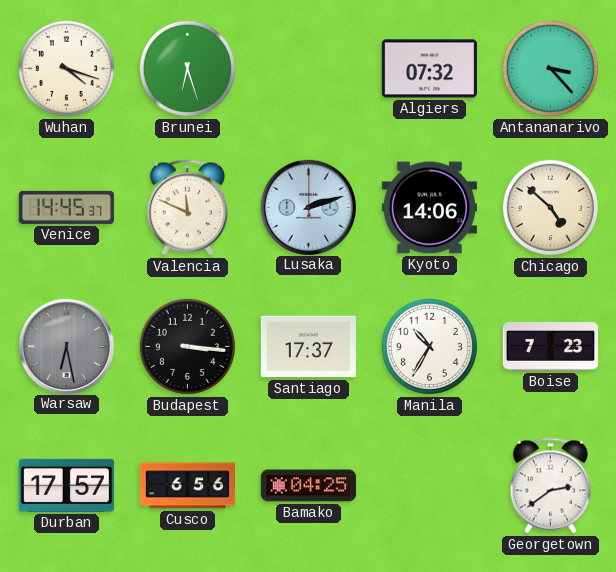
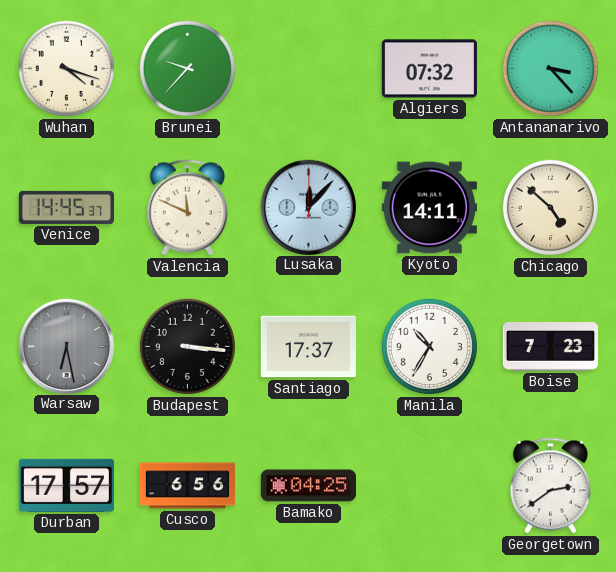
Brunei: 6:27 -> 9:37 (187, 68)
Lusaka: 2:12 -> 12:07 (308, 207)
Kyoto: 14:06 -> 14:11 (429, 208)
